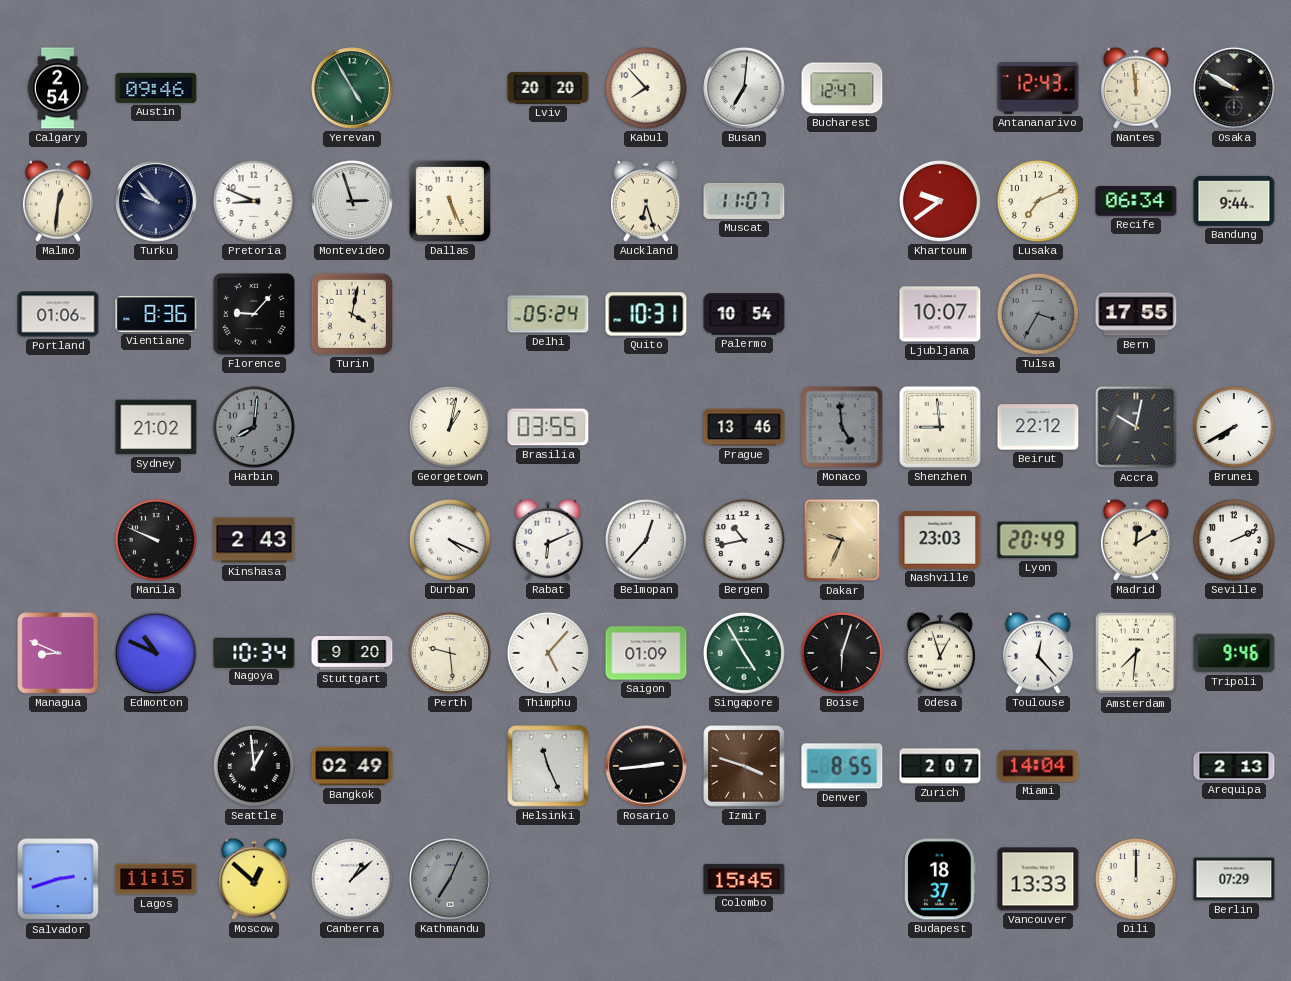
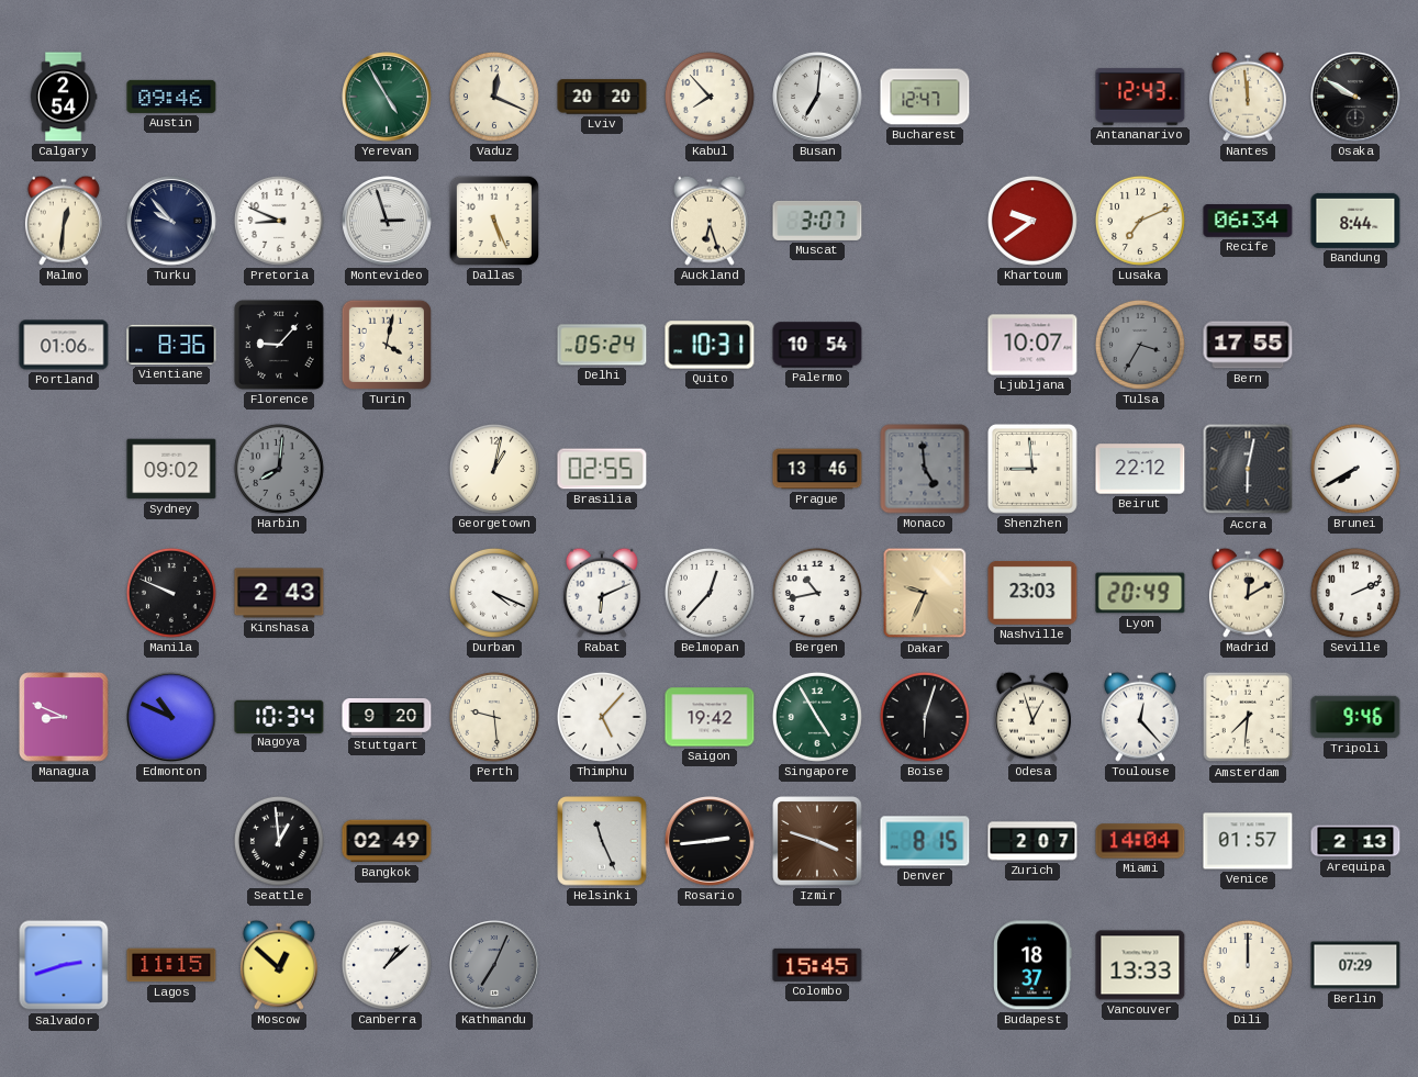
Vaduz: none -> 12:19 (494, 97)
Muscat: 11:07 -> 3:07 (817, 221)
Bandung: 9:44 -> 8:44 (1355, 221)
Sydney: 21:02 -> 09:02 (171, 469)
Brasilia: 03:55 -> 02:55 (602, 469)
Accra: 10:02 -> 6:02 (1248, 469)
Saigon: 01:09 -> 19:42 (710, 717)
Denver: 8:55 -> 8:15 (925, 841)
Venice: none -> 01:57 (1248, 841)
